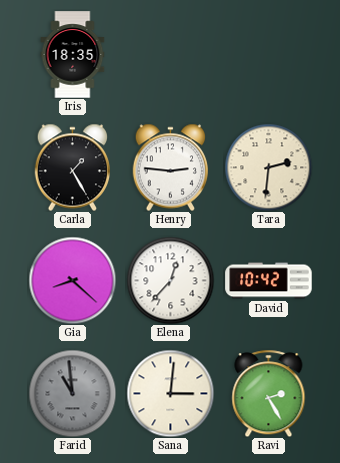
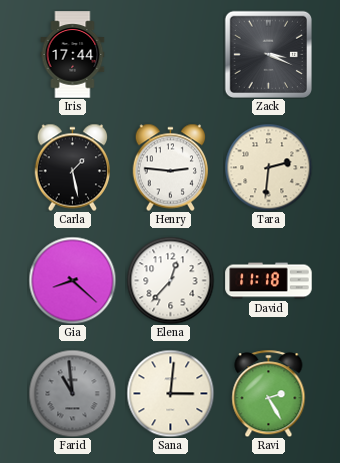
Iris: 18:35 -> 17:44 (73, 55)
Zack: none -> 3:19 (268, 54)
Carla: 1:25 -> 1:28 (73, 167)
David: 10:42 -> 11:18 (269, 281)
